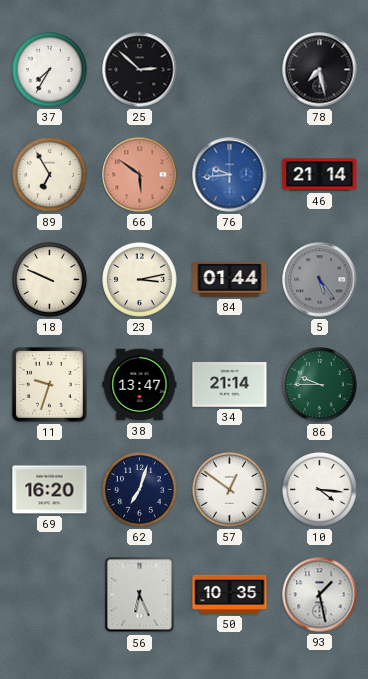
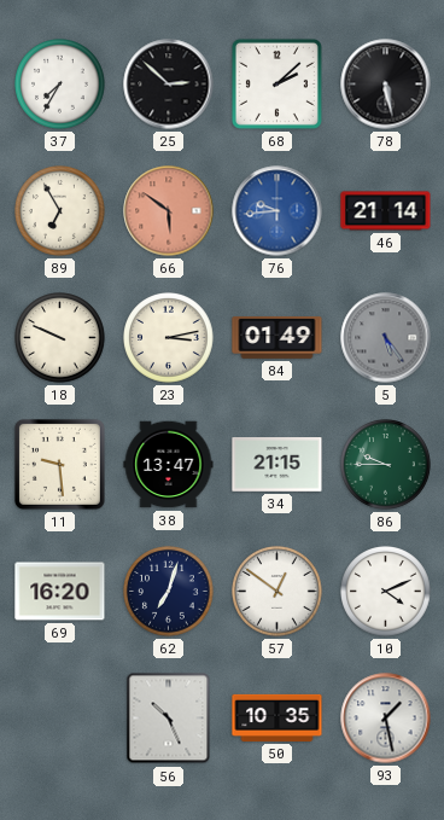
68: none -> 2:08 (276, 83)
78: 7:28 -> 5:28 (386, 85)
84: 01:44 -> 01:49 (277, 337)
11: 9:33 -> 9:29 (59, 464)
34: 21:14 -> 21:15 (277, 465)
10: 4:16 -> 4:11 (386, 592)
56: 6:26 -> 10:26 (169, 719)
